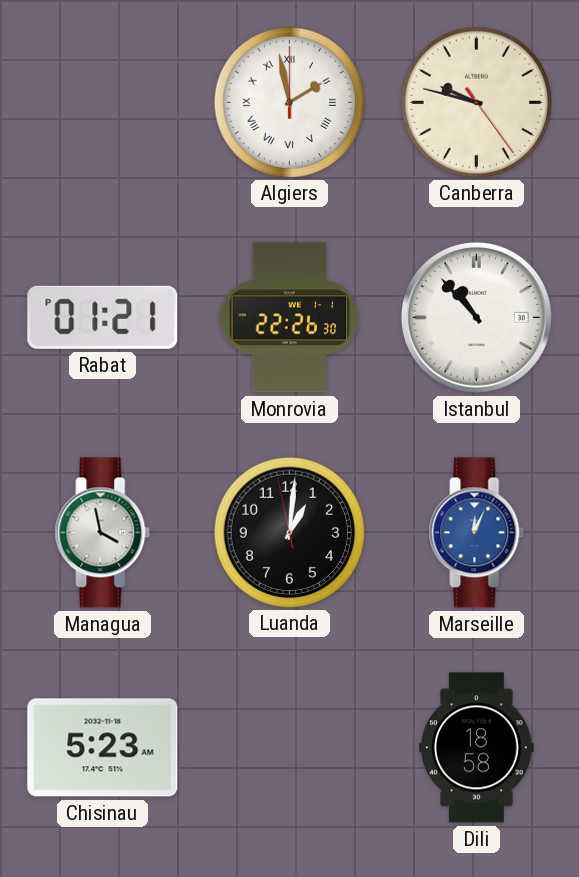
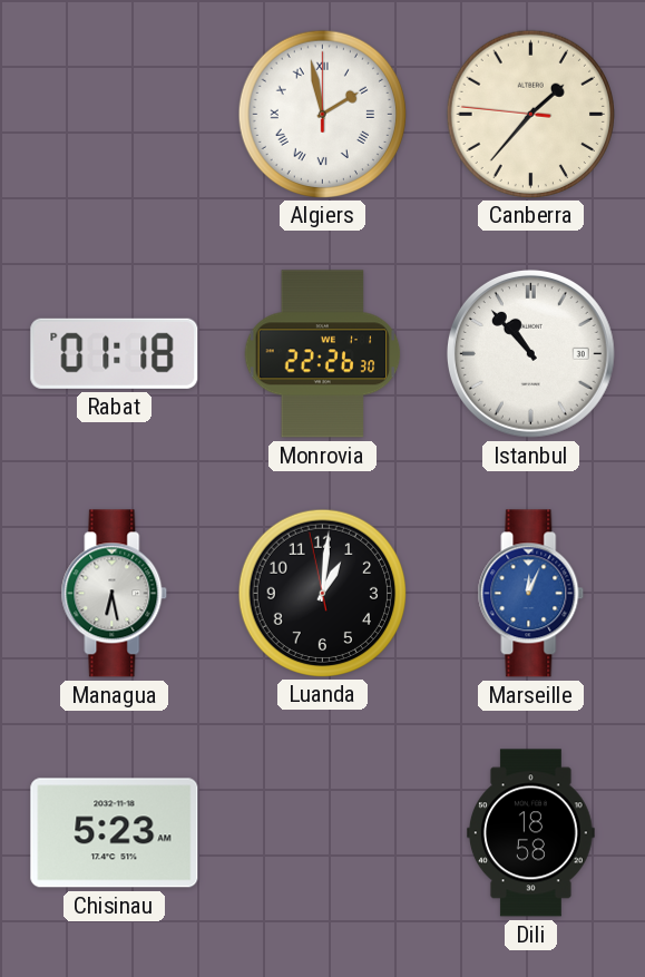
Canberra: 9:47 -> 1:36 (530, 114)
Rabat: 01:21 -> 01:18 (115, 353)
Managua: 3:58 -> 6:28 (115, 594)
